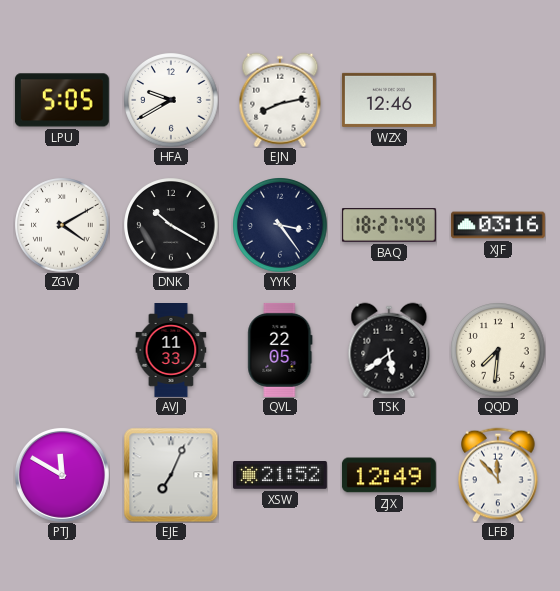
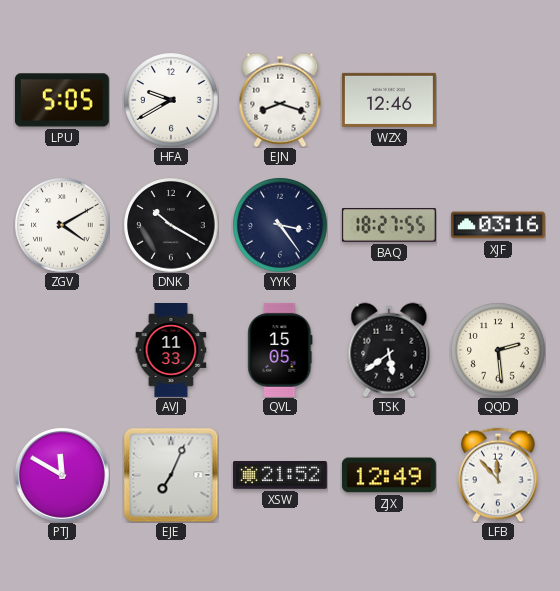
EJN: 8:13 -> 8:18 (280, 100)
BAQ: 18:27:49 -> 18:27:55 (389, 225)
QVL: 22:05 -> 15:05 (280, 350)
QQD: 7:31 -> 2:29 (498, 350)
